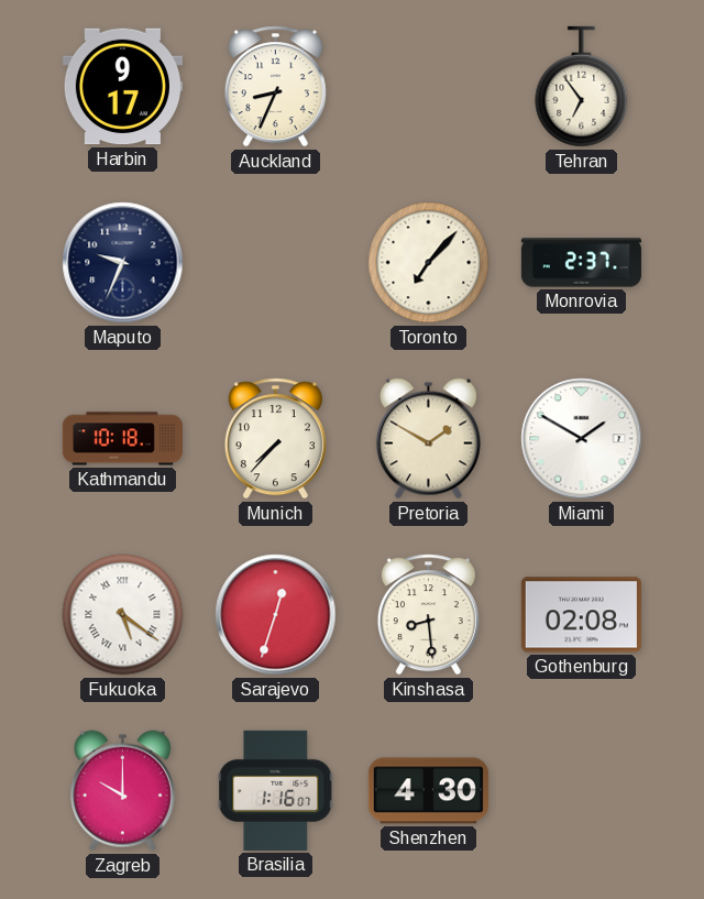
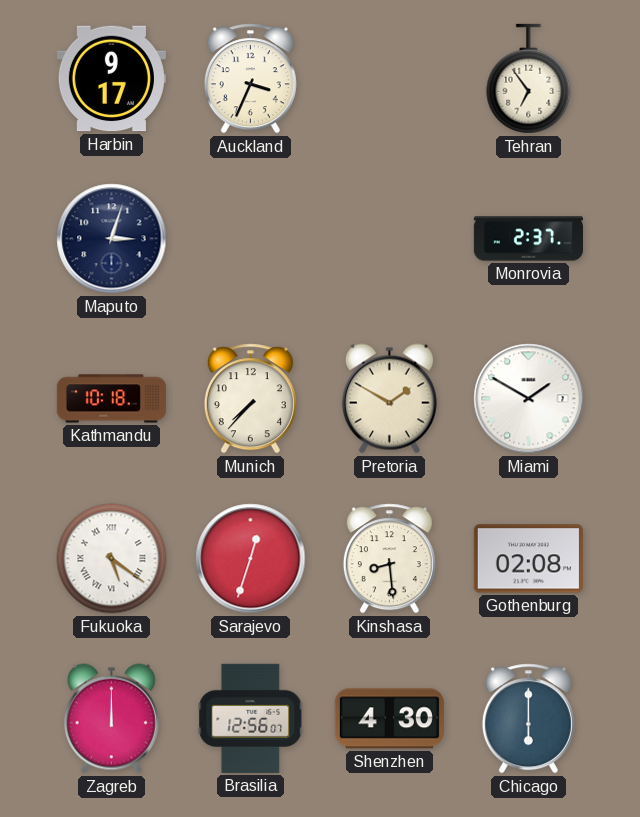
Auckland: 8:34 -> 3:34 (250, 79)
Maputo: 9:34 -> 3:03 (112, 239)
Toronto: 7:07 -> none (429, 263)
Zagreb: 10:00 -> 12:00 (111, 719)
Brasilia: 1:16 -> 12:56 (251, 718)
Chicago: none -> 6:00 (528, 719)
